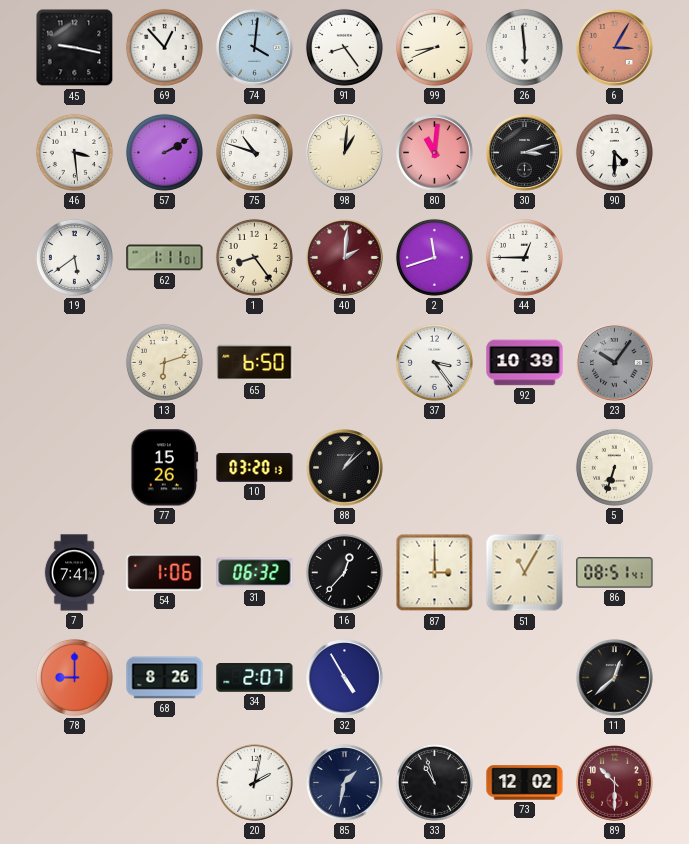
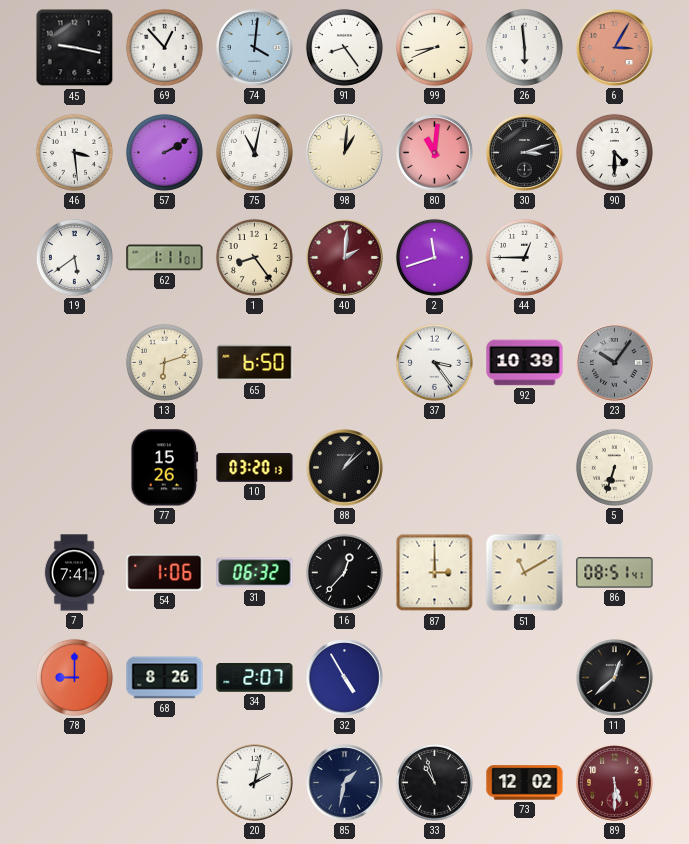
75: 10:48 -> 11:02 (254, 152)
51: 11:05 -> 11:10 (525, 573)
89: 10:30 -> 5:30 (615, 783)
